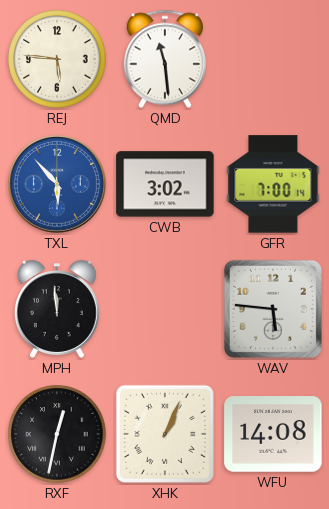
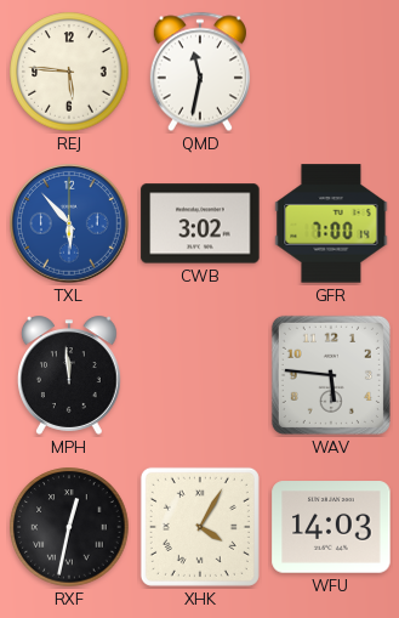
QMD: 11:29 -> 11:32 (200, 72)
XHK: 1:04 -> 4:05 (200, 527)
WFU: 14:08 -> 14:03 (331, 527)
